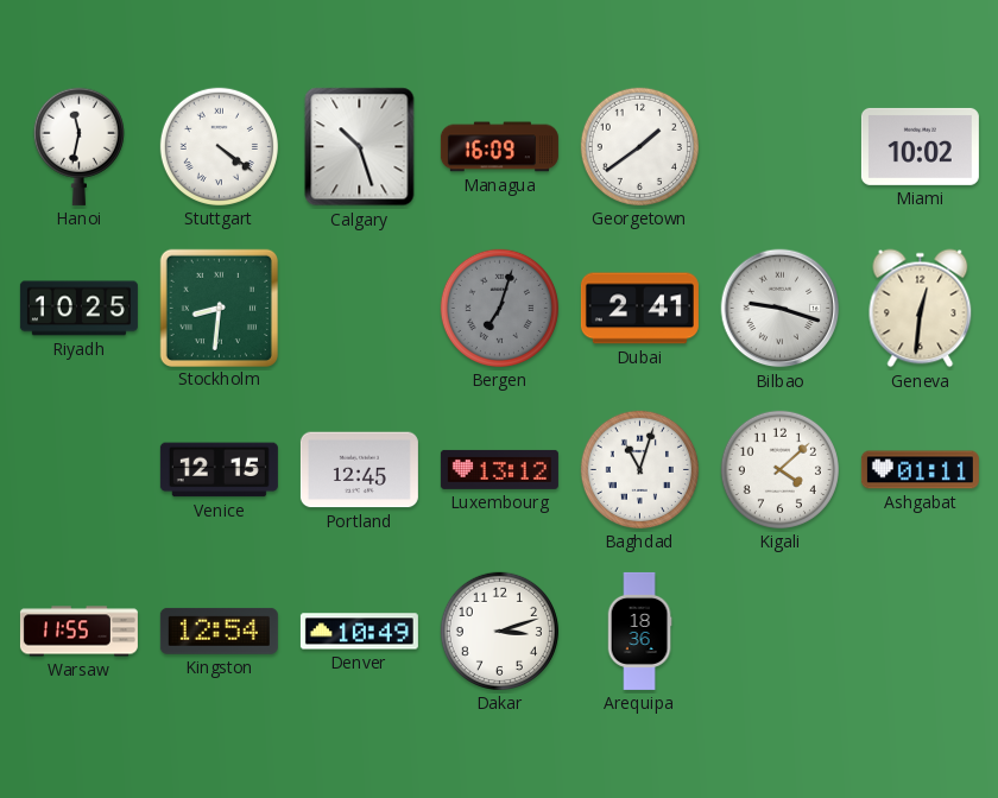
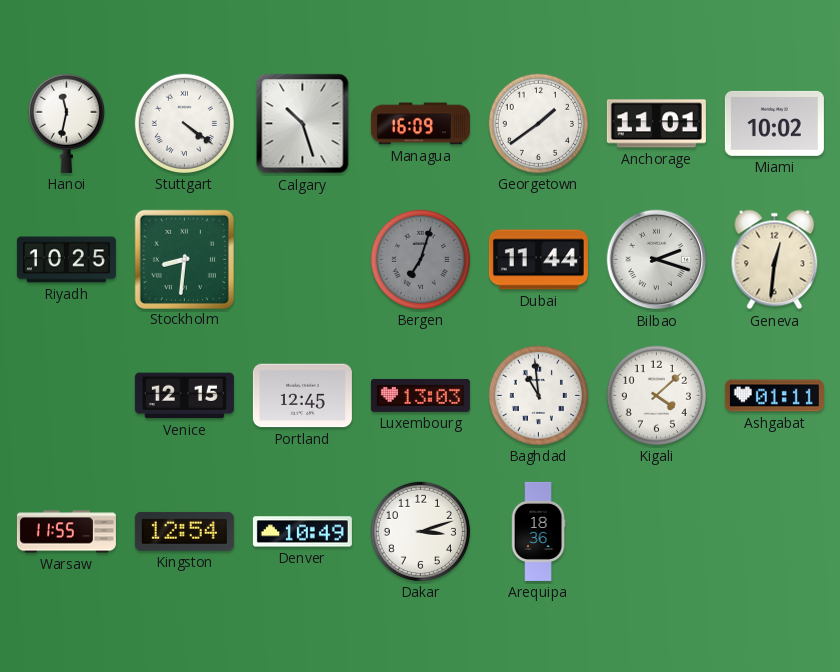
Anchorage: none -> 11:01 (656, 124)
Dubai: 2:41 -> 11:44 (538, 260)
Bilbao: 9:18 -> 2:18 (657, 260)
Luxembourg: 13:12 -> 13:03 (420, 395)
Baghdad: 11:03 -> 10:59 (538, 395)
